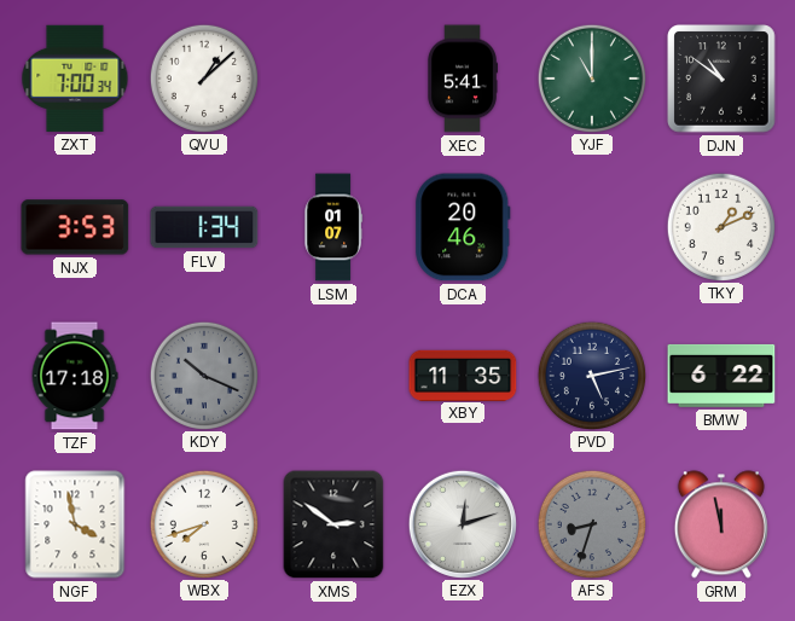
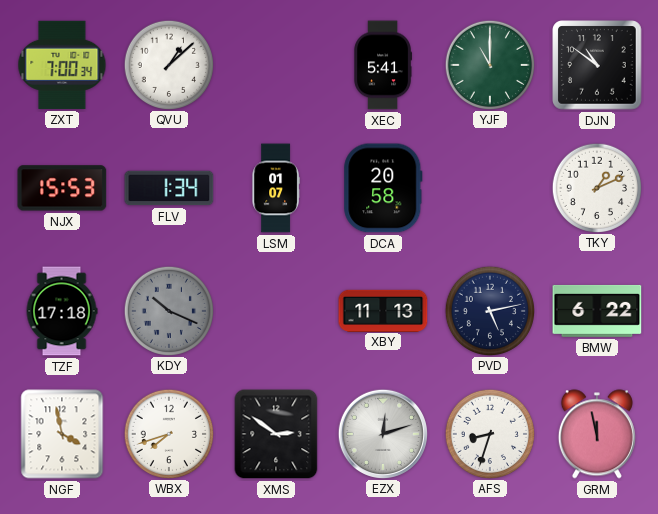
NJX: 3:53 -> 15:53 (62, 188)
DCA: 20:46 -> 20:58 (383, 188)
XBY: 11:35 -> 11:13 (383, 310)
AFS dial: grey -> white (489, 433)
